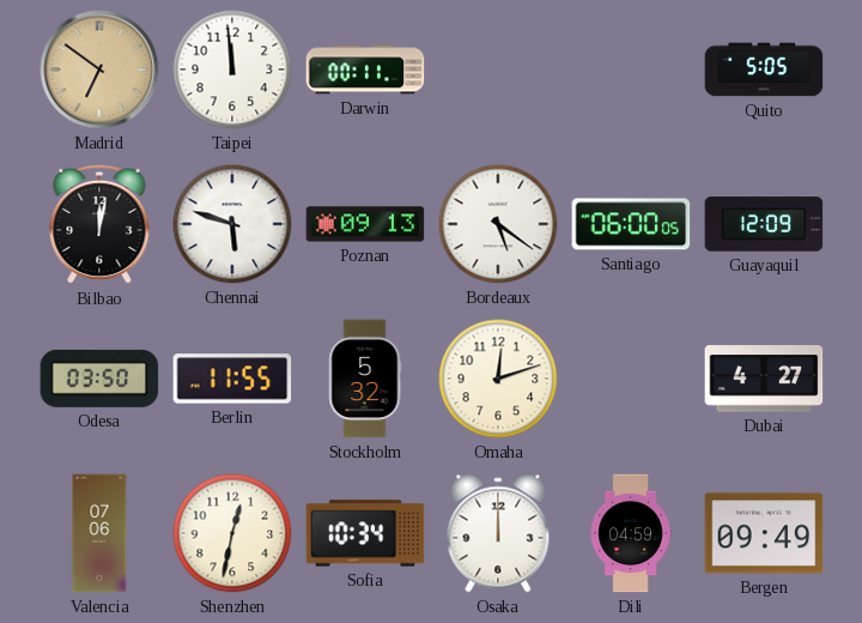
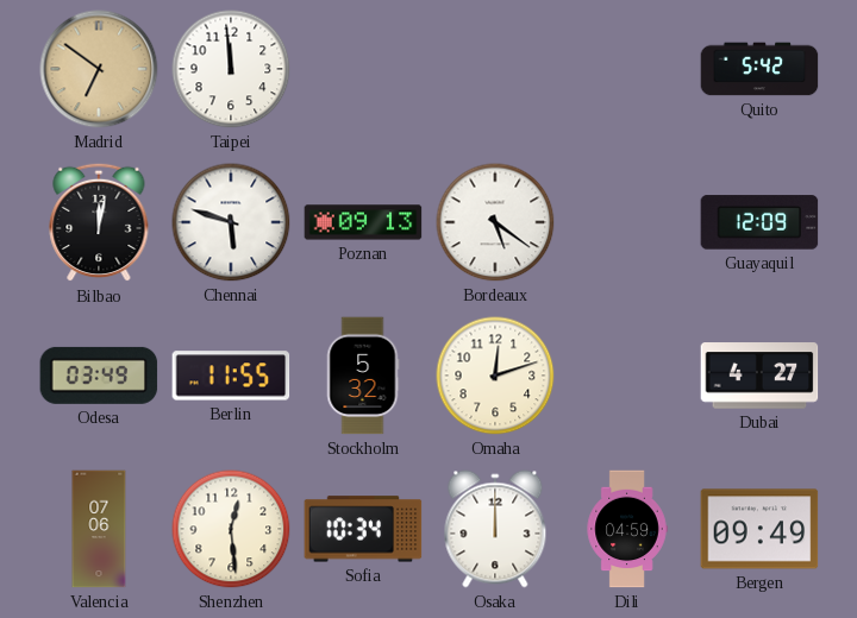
Darwin: 00:11 -> none (365, 69)
Quito: 5:05 -> 5:42 (759, 69)
Santiago: 06:00 -> none (631, 224)
Odesa: 03:50 -> 03:49 (99, 376)
Shenzhen: 12:32 -> 12:29 (231, 529)
